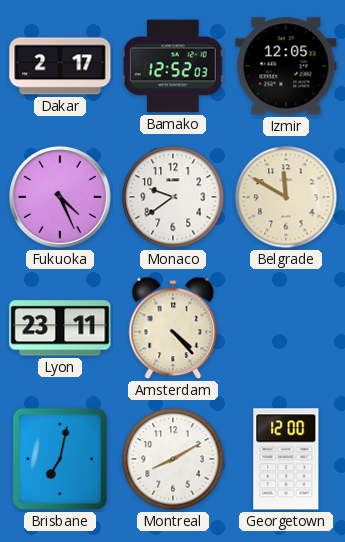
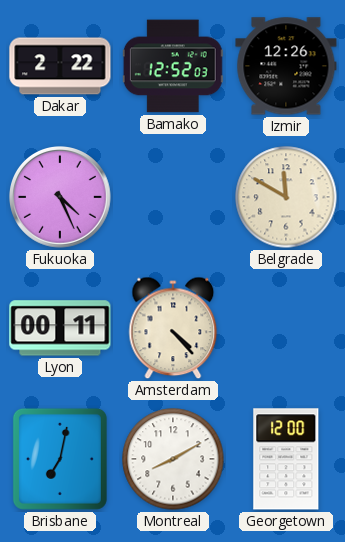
Dakar: 2:17 -> 2:22 (60, 66)
Izmir: 12:05 -> 12:26 (286, 66)
Monaco: 9:39 -> none (173, 197)
Lyon: 23:11 -> 00:11 (60, 328)
